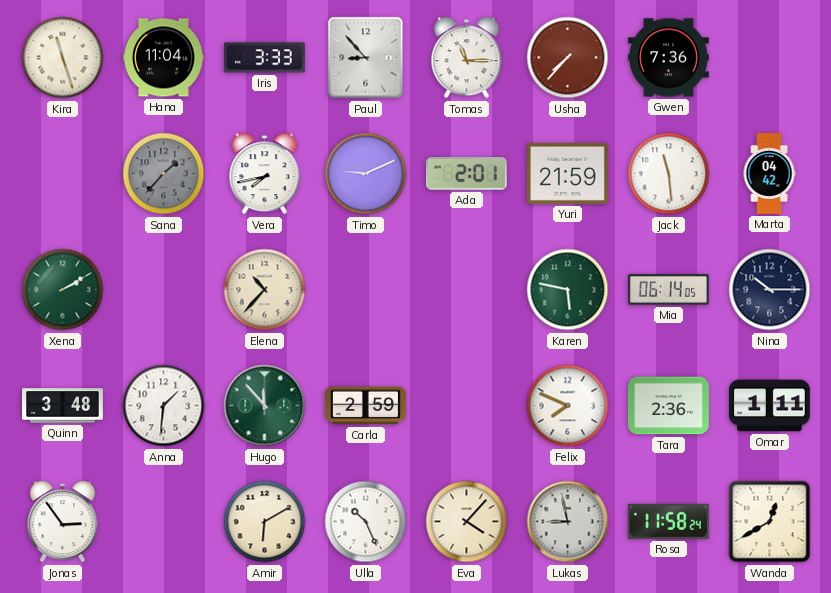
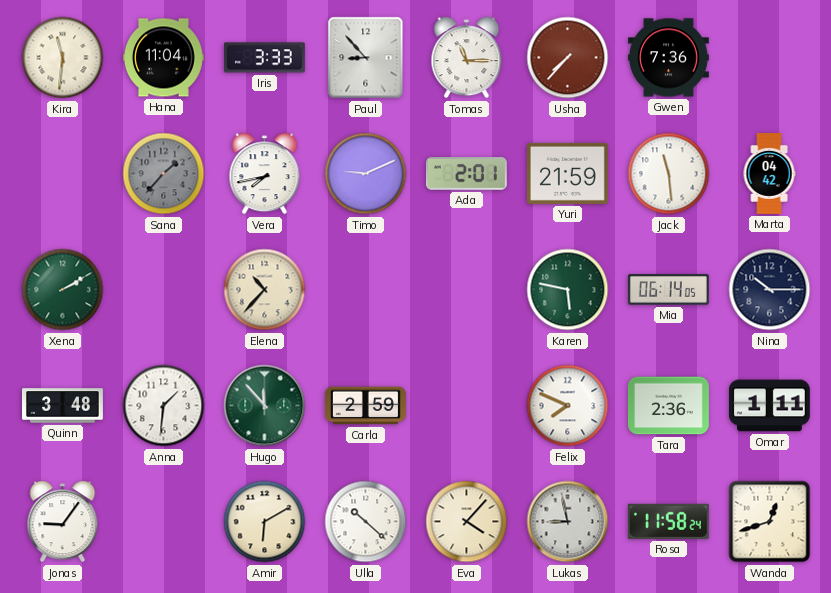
Kira: 11:27 -> 11:31 (63, 58)
Jonas: 2:54 -> 9:06 (63, 522)
Ulla: 10:26 -> 10:22 (366, 522)
Wanda: 12:40 -> 12:42 (770, 522)
